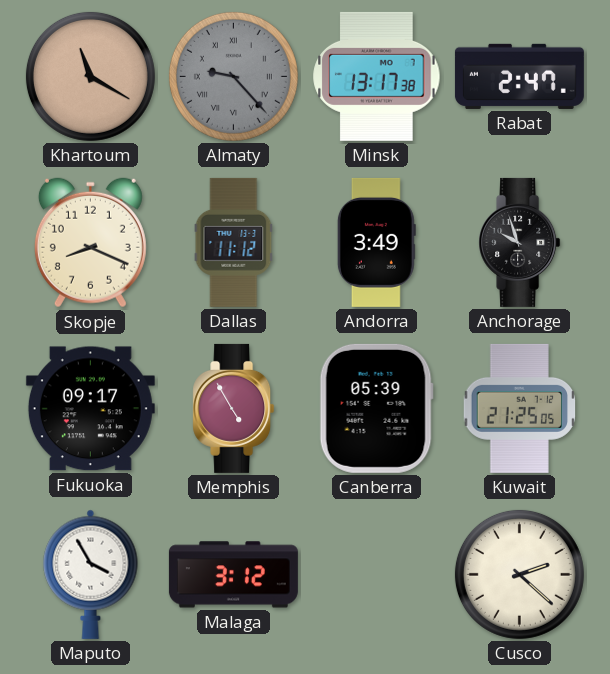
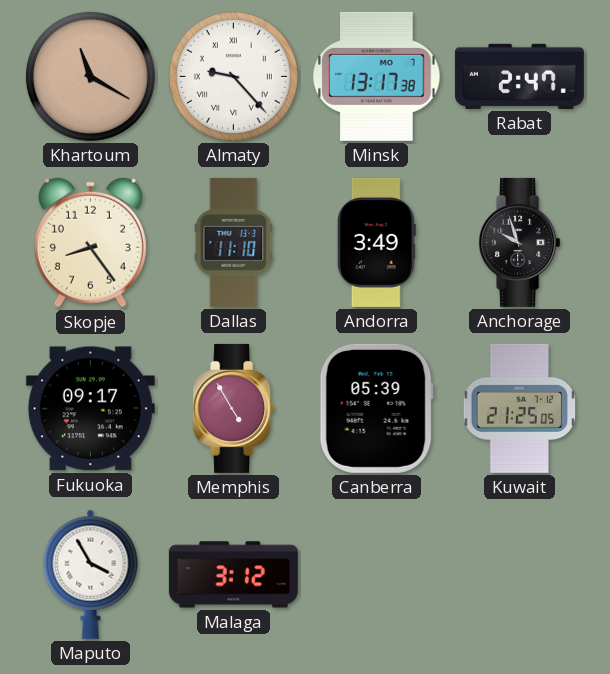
Almaty dial: grey -> white (233, 76)
Skopje: 8:19 -> 8:24 (90, 243)
Dallas: 11:12 -> 11:10 (234, 242)
Cusco: 2:22 -> none (519, 574)
